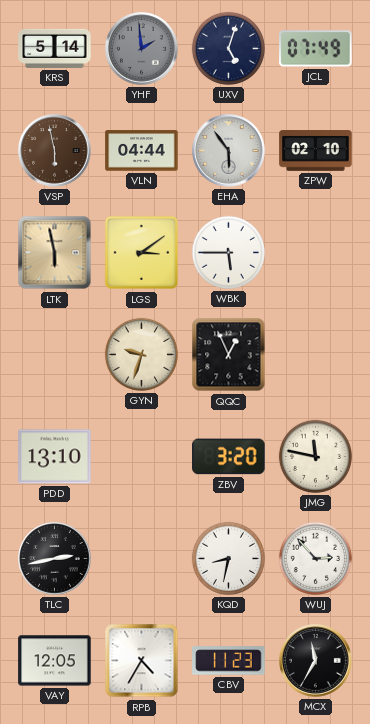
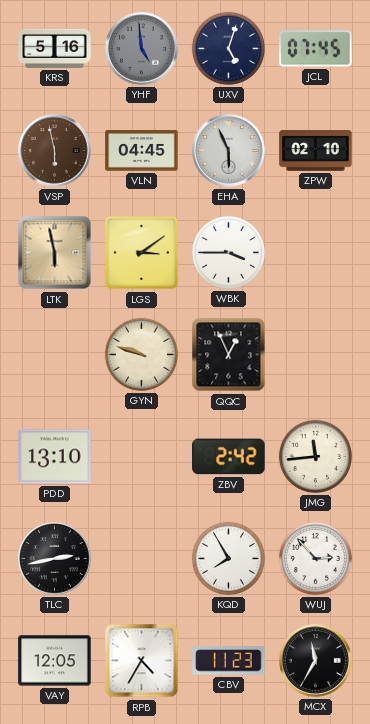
KRS: 5:14 -> 5:16 (55, 48)
YHF: 1:59 -> 4:59 (142, 49)
JCL: 07:49 -> 07:45 (316, 49)
VLN: 04:44 -> 04:45 (142, 151)
EHA: 5:54 -> 5:56 (229, 151)
WBK: 5:45 -> 3:45 (228, 252)
GYN: 9:33 -> 9:48 (141, 354)
ZBV: 3:20 -> 2:42 (229, 457)
JMG: 11:47 -> 11:44 (315, 456)
KQD: 8:32 -> 7:55 (228, 558)
